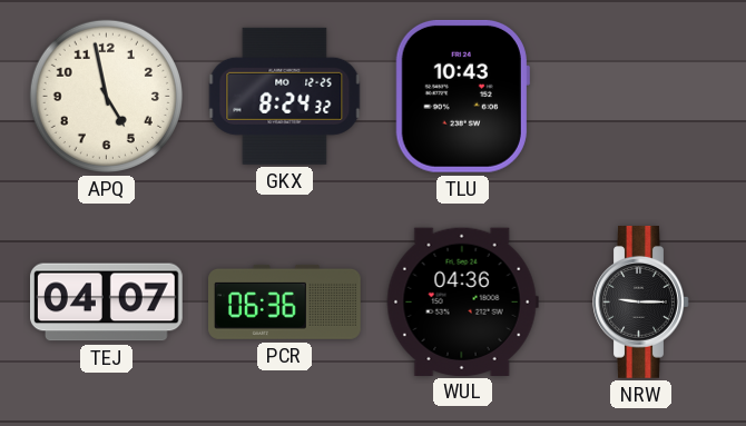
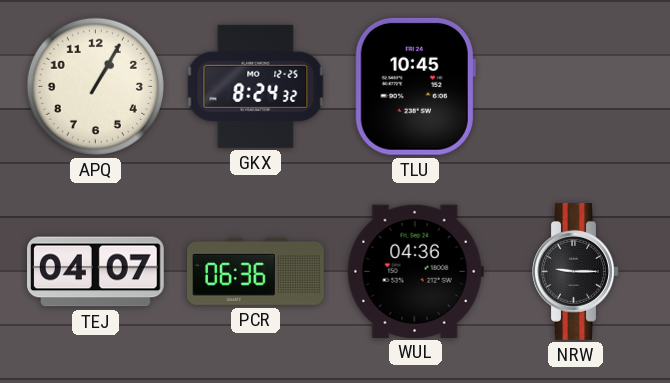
APQ: 4:58 -> 1:05 (95, 86)
TLU: 10:43 -> 10:45 (415, 86)
